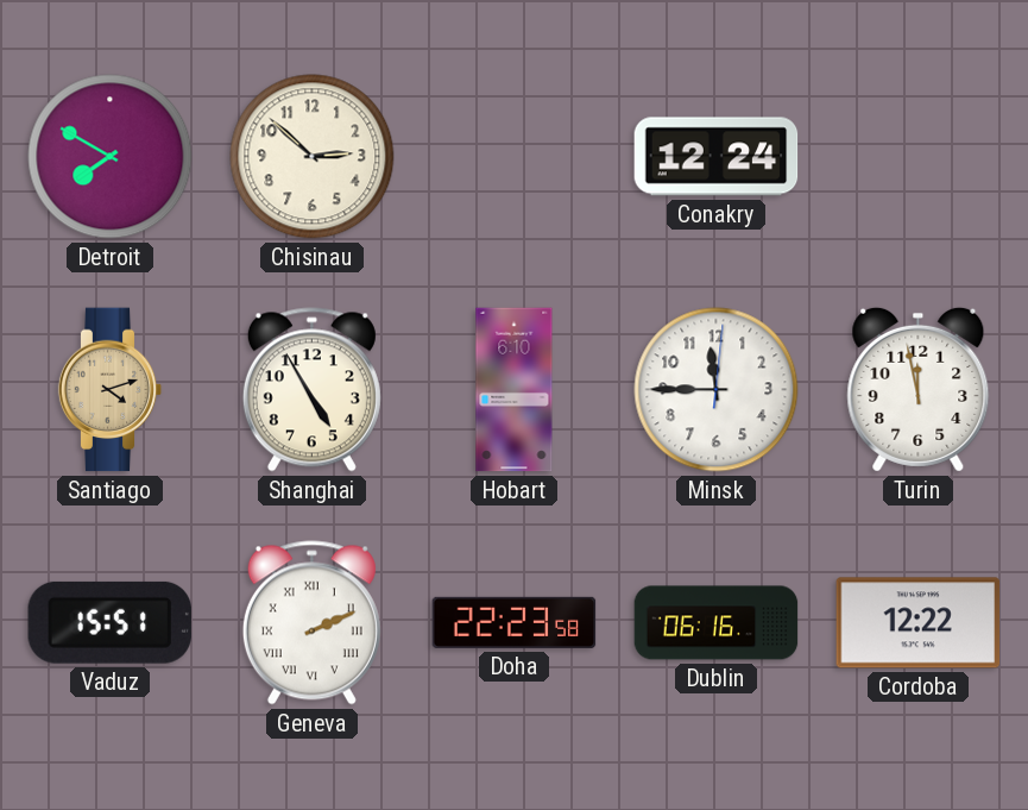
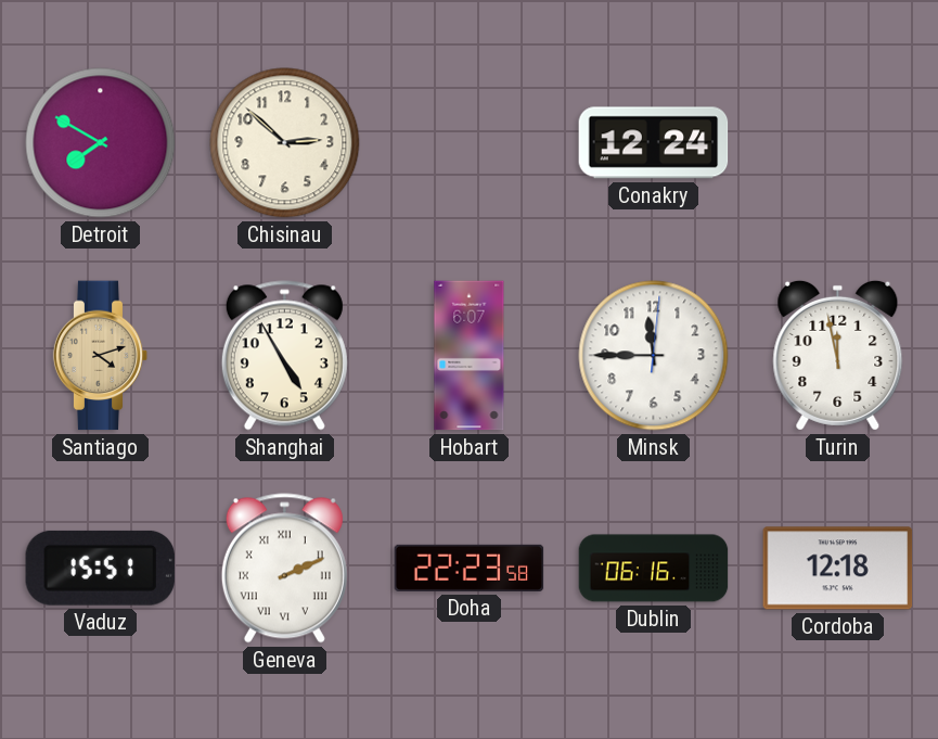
Hobart: 6:10 -> 6:07 (470, 356)
Cordoba: 12:22 -> 12:18 (838, 569)
